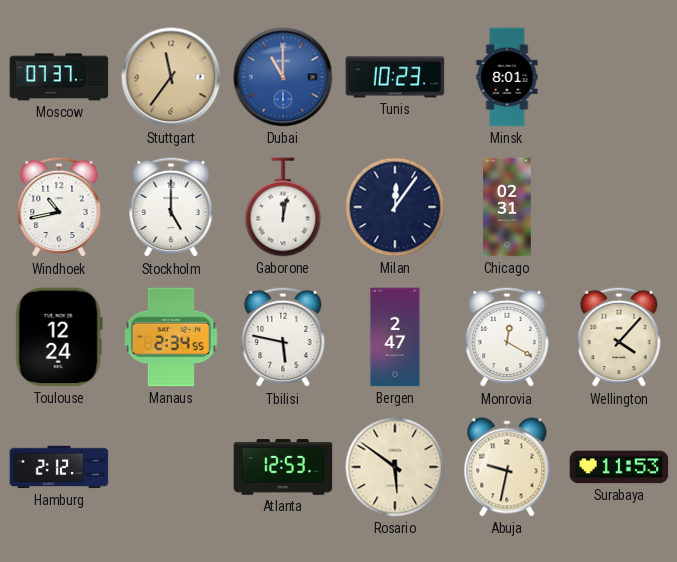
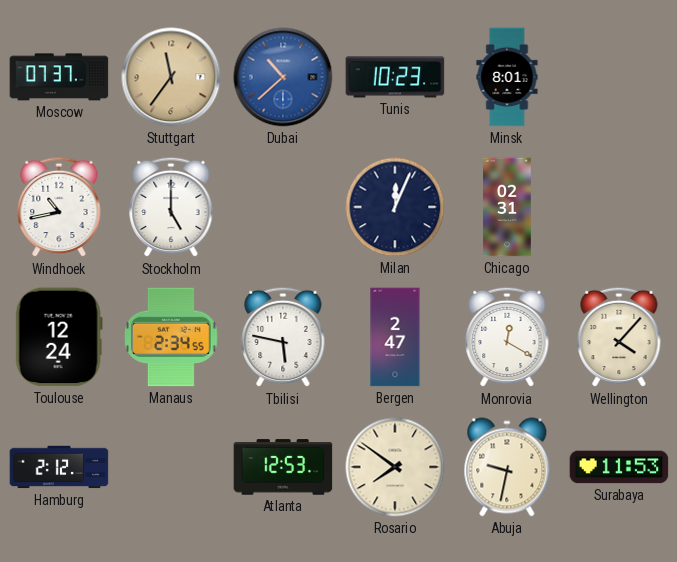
Dubai: 11:00 -> 10:38 (283, 77)
Gaborone: 12:02 -> none (283, 207)
Milan: 12:06 -> 12:04 (395, 207)
Rosario: 5:51 -> 7:51 (395, 467)
